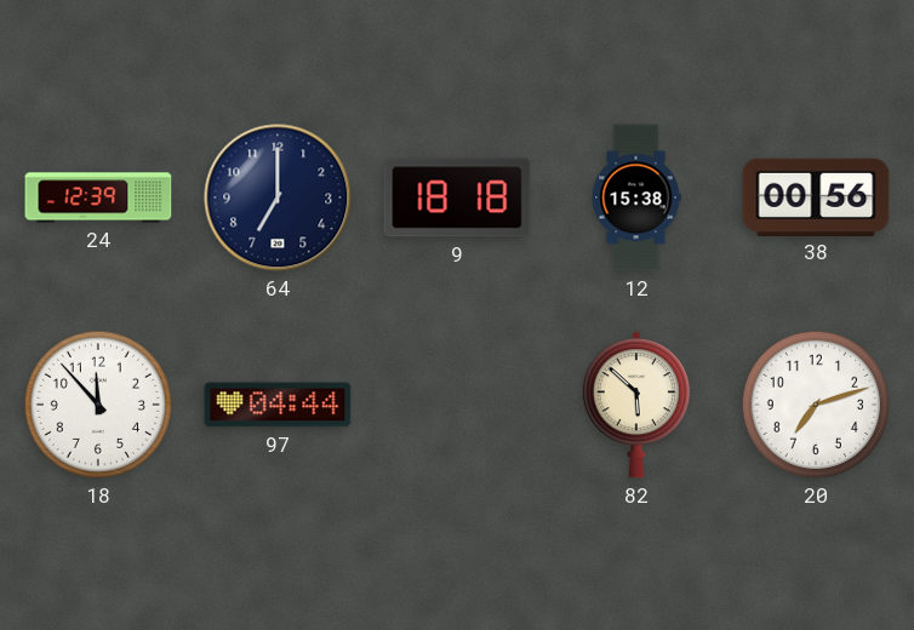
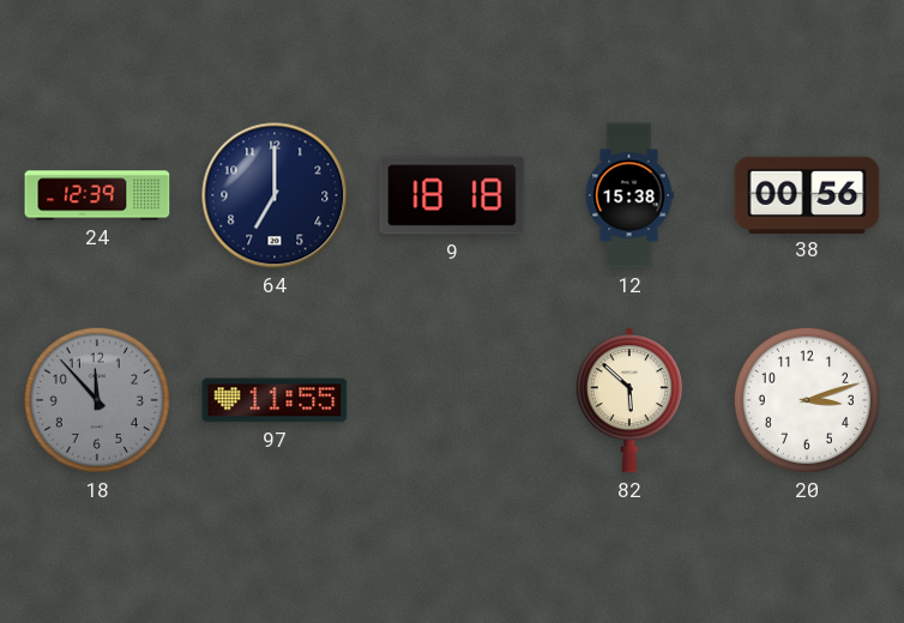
18 dial: white -> grey (97, 400)
97: 04:44 -> 11:55 (275, 400)
20: 7:12 -> 3:12 (807, 400)
